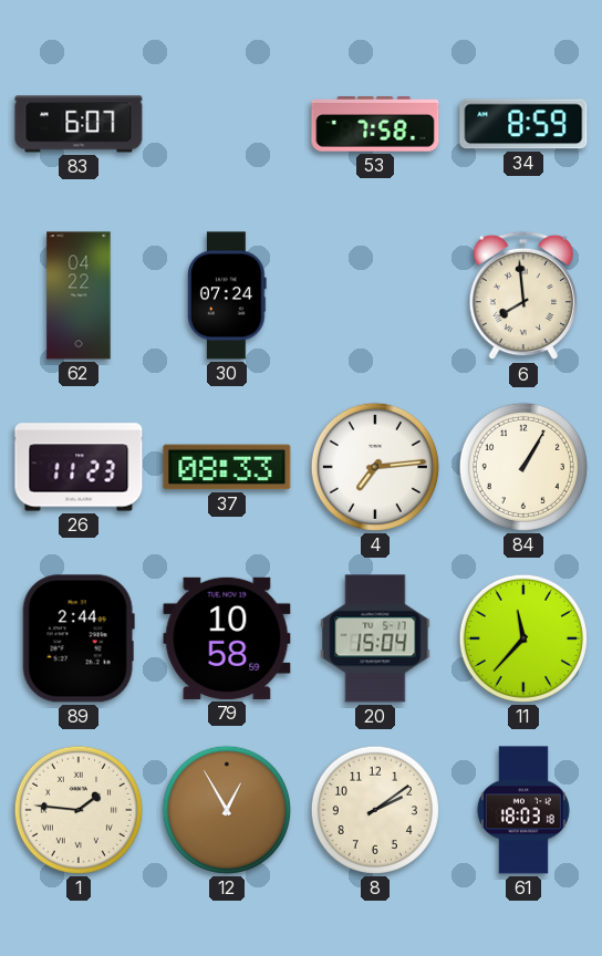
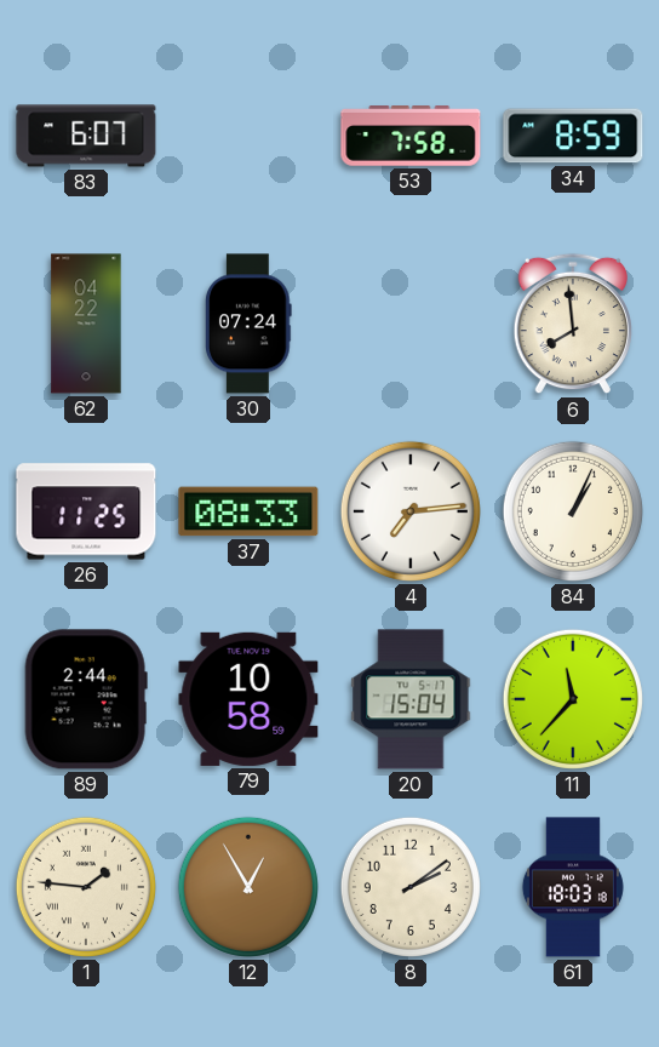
26: 11:23 -> 11:25 (86, 511)
84: 1:05 -> 1:04 (573, 511)
